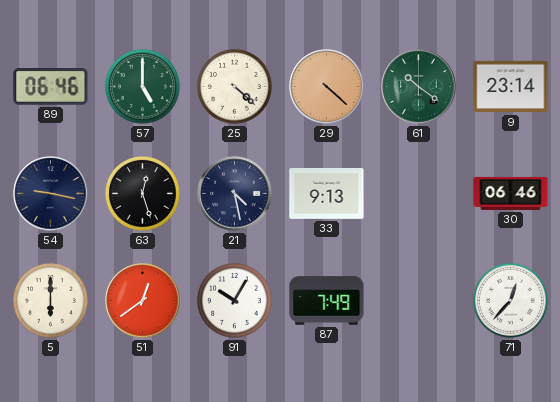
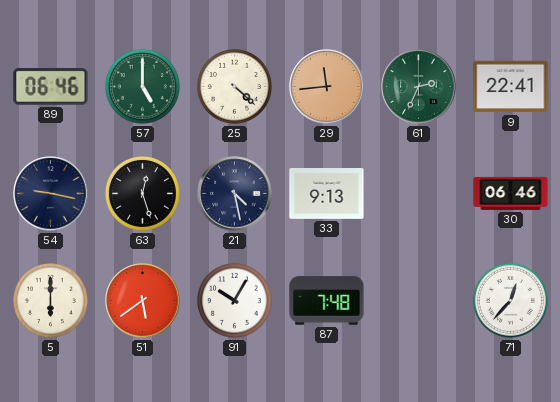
29: 4:22 -> 11:44 (327, 87)
61: 10:21 -> 2:34 (419, 87)
9: 23:14 -> 22:41 (511, 87)
51: 12:39 -> 5:39 (143, 301)
87: 7:49 -> 7:48 (327, 301)
